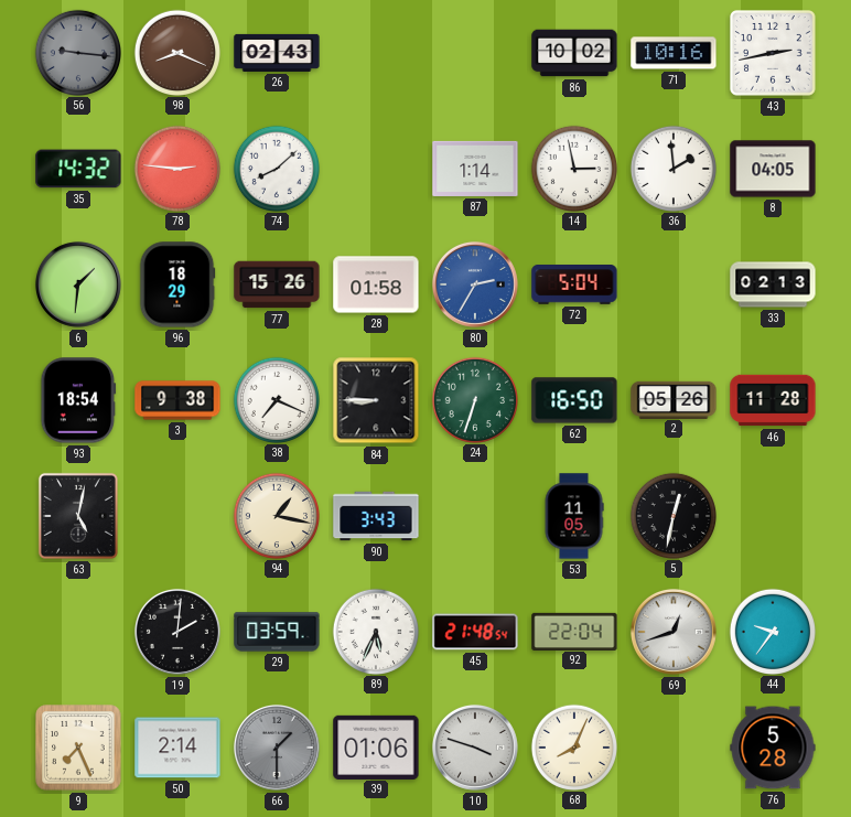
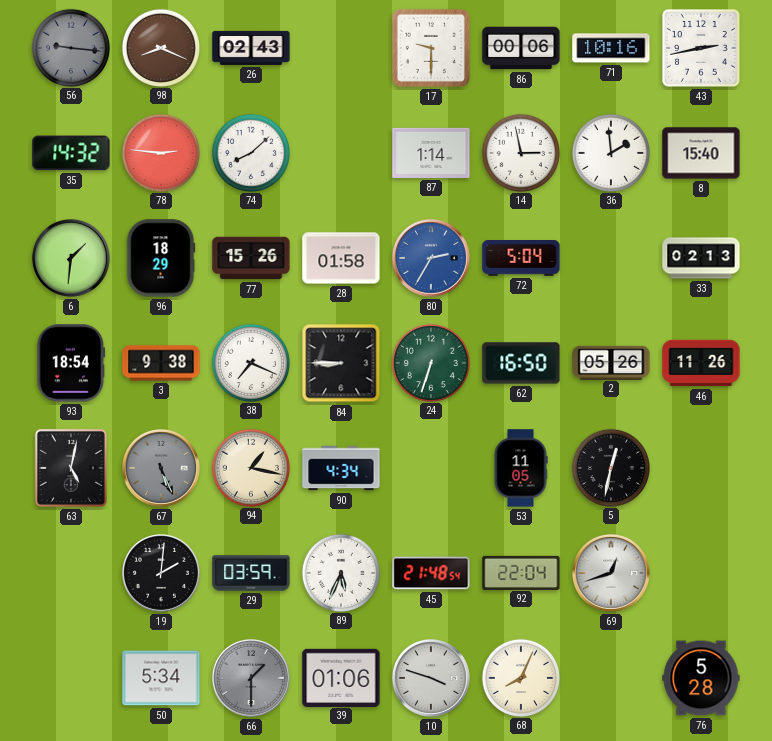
17: none -> 9:30 (431, 48)
86: 10:02 -> 00:06 (521, 48)
8: 04:05 -> 15:40 (701, 153)
46: 11:28 -> 11:26 (701, 363)
67: none -> 5:26 (161, 468)
90: 3:43 -> 4:34 (341, 468)
44: 9:36 -> none (772, 631)
9: 7:26 -> none (78, 748)
50: 2:14 -> 5:34 (161, 678)
